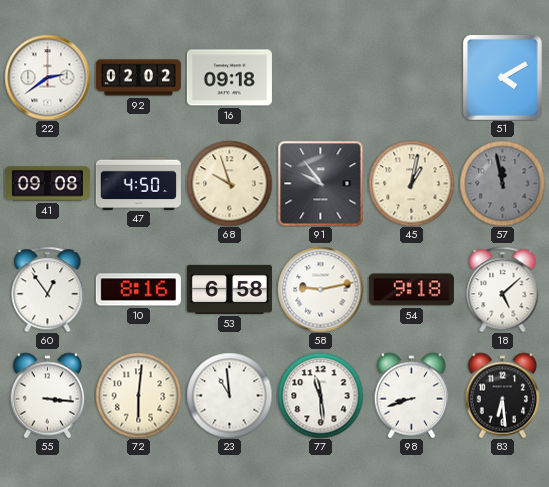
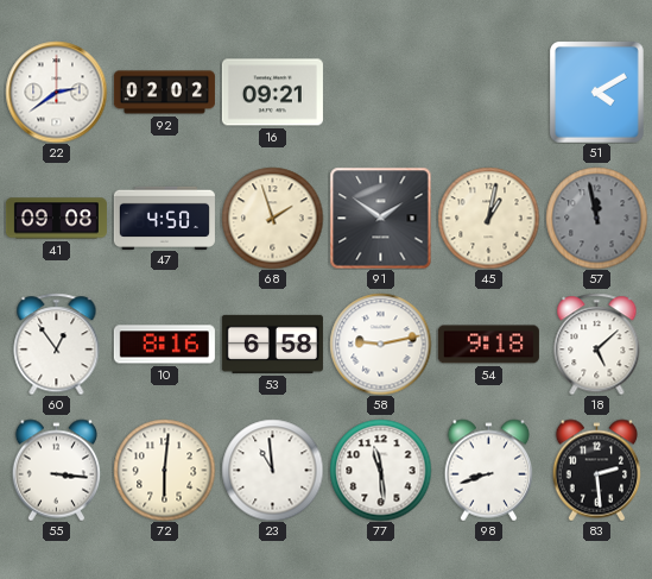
16: 09:18 -> 09:21 (272, 93)
68: 9:57 -> 1:57 (272, 218)
91: 9:54 -> 1:51 (380, 218)
83: 6:29 -> 2:29 (597, 470)
